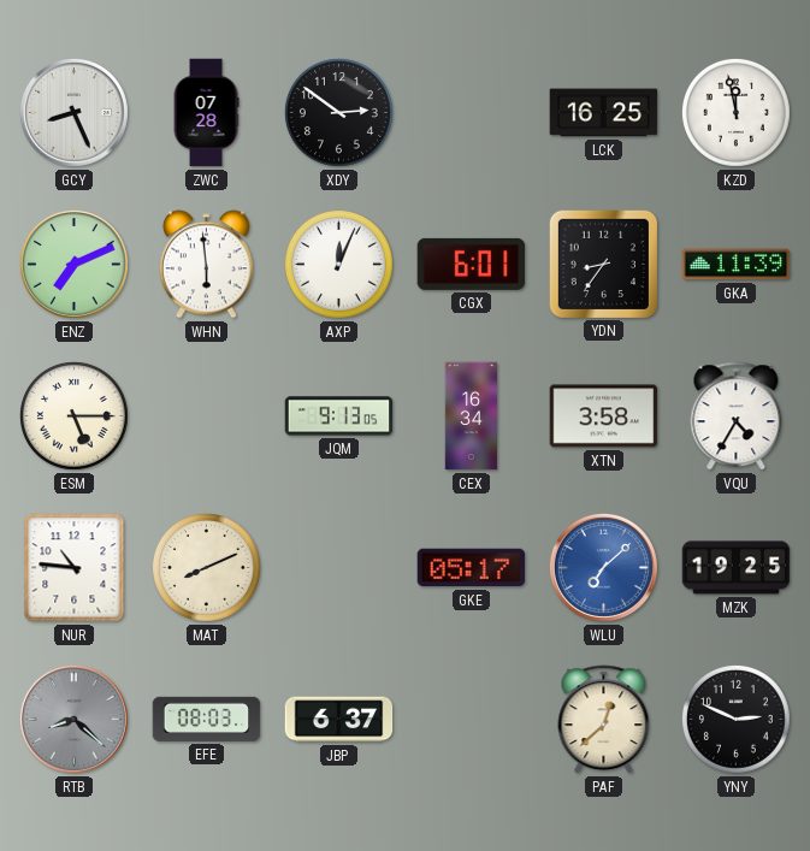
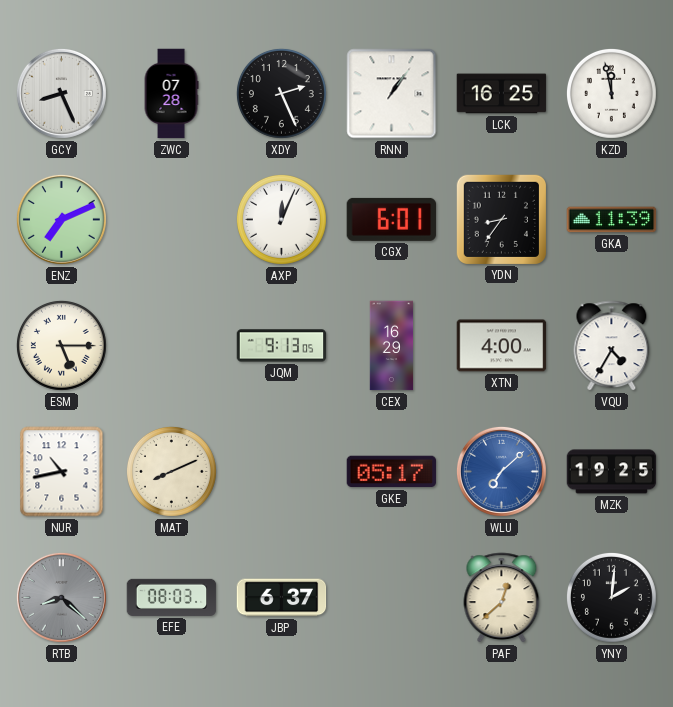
XDY: 2:51 -> 2:26 (281, 93)
RNN: none -> 1:06 (392, 94)
WHN: 5:59 -> none (206, 265)
CEX: 16:34 -> 16:29 (392, 346)
XTN: 3:58 -> 4:00 (502, 346)
NUR: 10:46 -> 10:43 (62, 472)
YNY: 2:49 -> 2:01 (611, 597)
